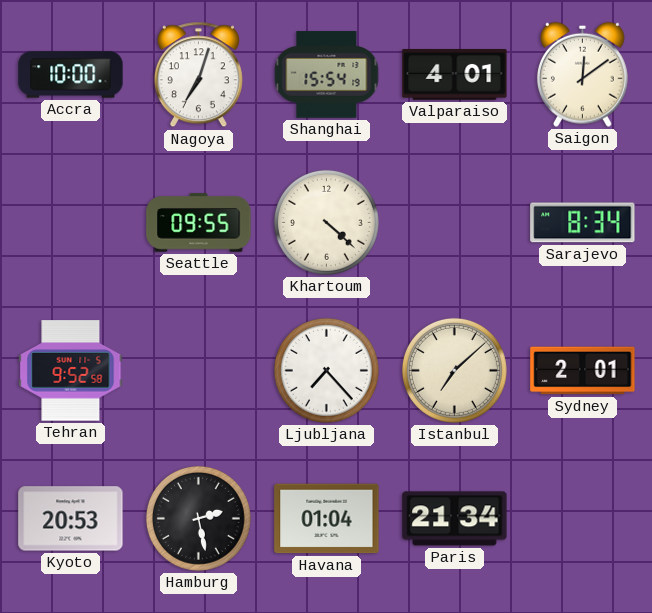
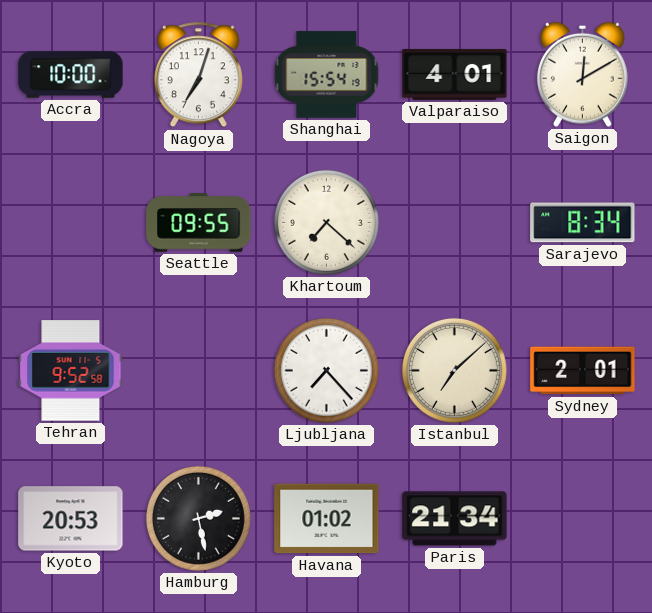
Saigon: 12:09 -> 12:10 (582, 74)
Khartoum: 4:22 -> 7:22 (326, 222)
Havana: 01:04 -> 01:02 (327, 519)
